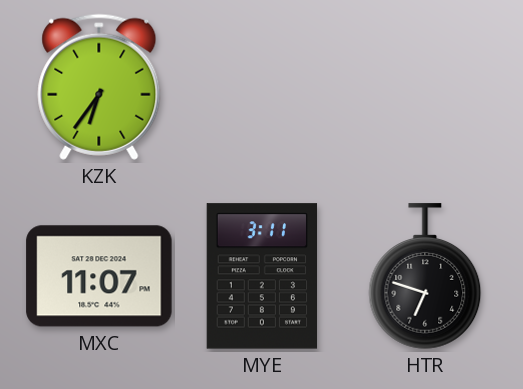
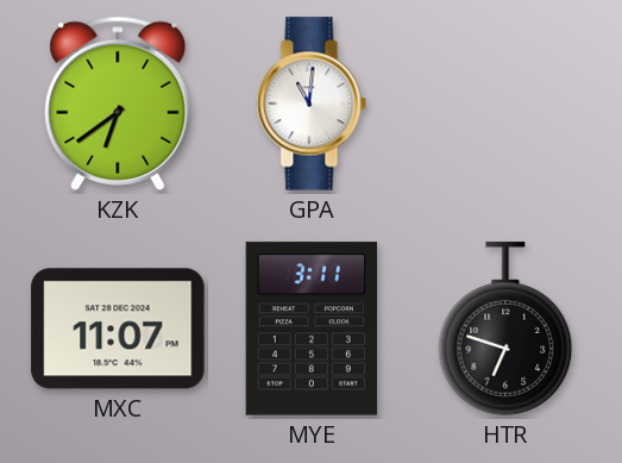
KZK: 6:36 -> 6:39 (118, 104)
GPA: none -> 11:01 (312, 104)
